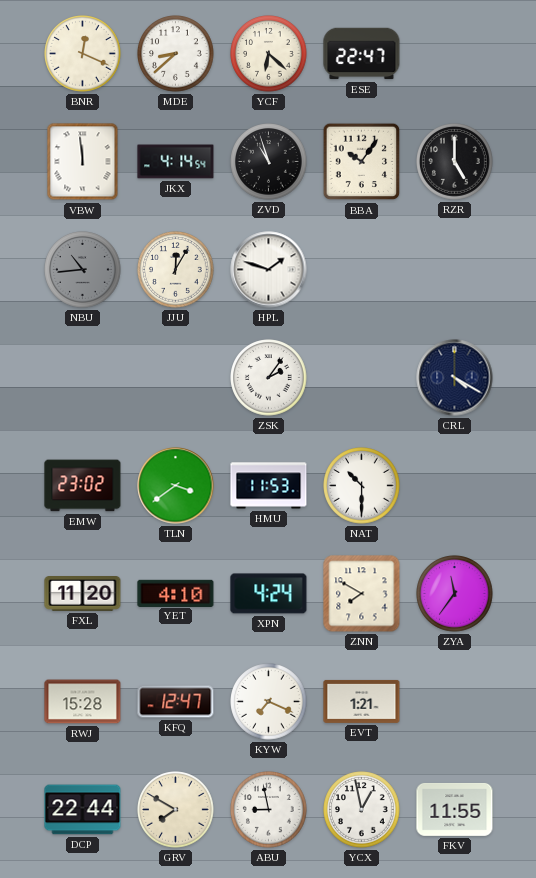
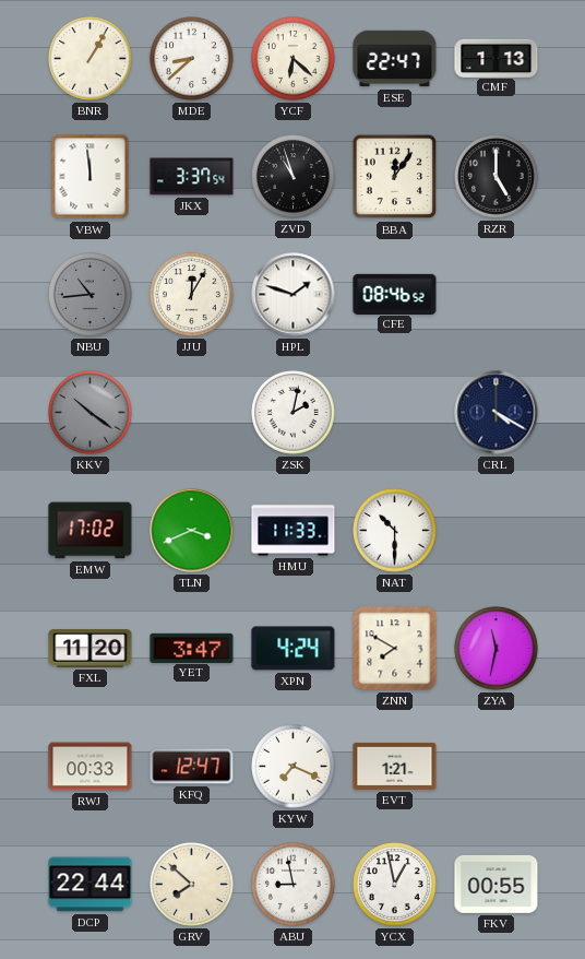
BNR: 12:19 -> 1:05 (91, 59)
CMF: none -> 1:13 (497, 58)
JKX: 4:14 -> 3:37 (192, 177)
BBA: 10:06 -> 12:06 (395, 177)
CFE: none -> 08:46 (395, 294)
KKV: none -> 10:21 (91, 413)
ZSK: 2:06 -> 2:02 (294, 413)
EMW: 23:02 -> 17:02 (91, 531)
TLN: 3:39 -> 3:41 (192, 531)
HMU: 11:53 -> 11:33 (294, 531)
YET: 4:10 -> 3:47 (192, 648)
ZYA: 11:36 -> 11:32 (497, 649)
RWJ: 15:28 -> 00:33 (91, 767)
GRV: 7:50 -> 7:52 (192, 885)
FKV: 11:55 -> 00:55 (497, 885)
